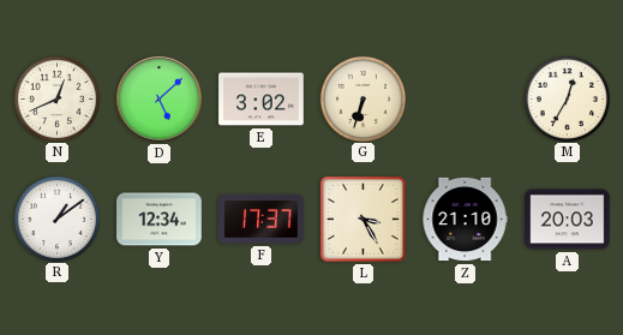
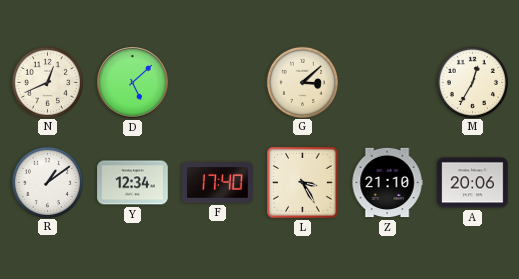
E: 3:02 -> none (262, 100)
G: 6:33 -> 3:08 (302, 82)
F: 17:37 -> 17:40 (218, 183)
A: 20:03 -> 20:06 (473, 183)
